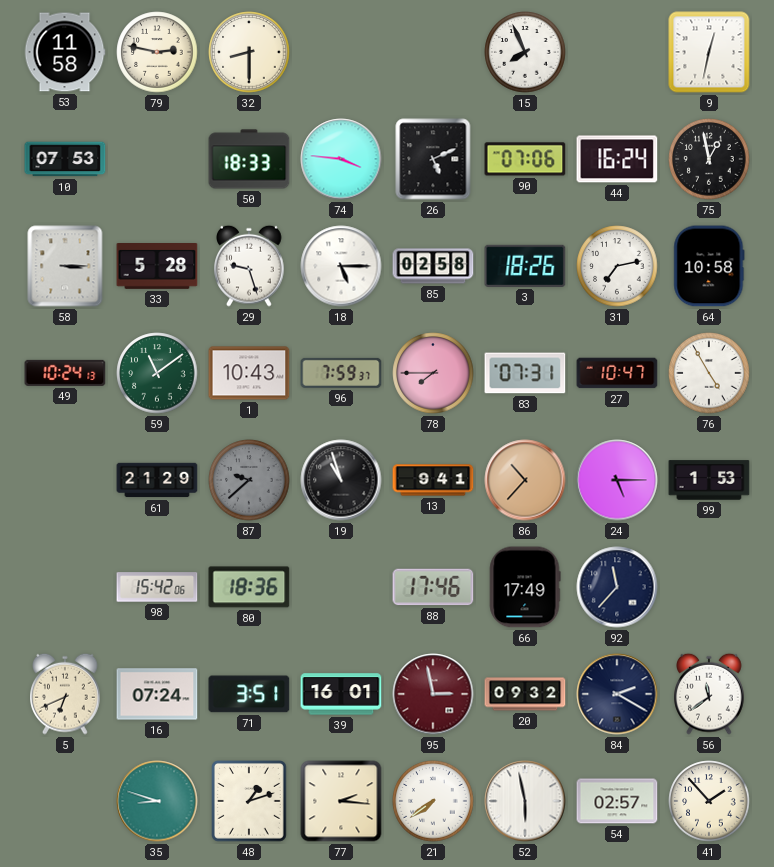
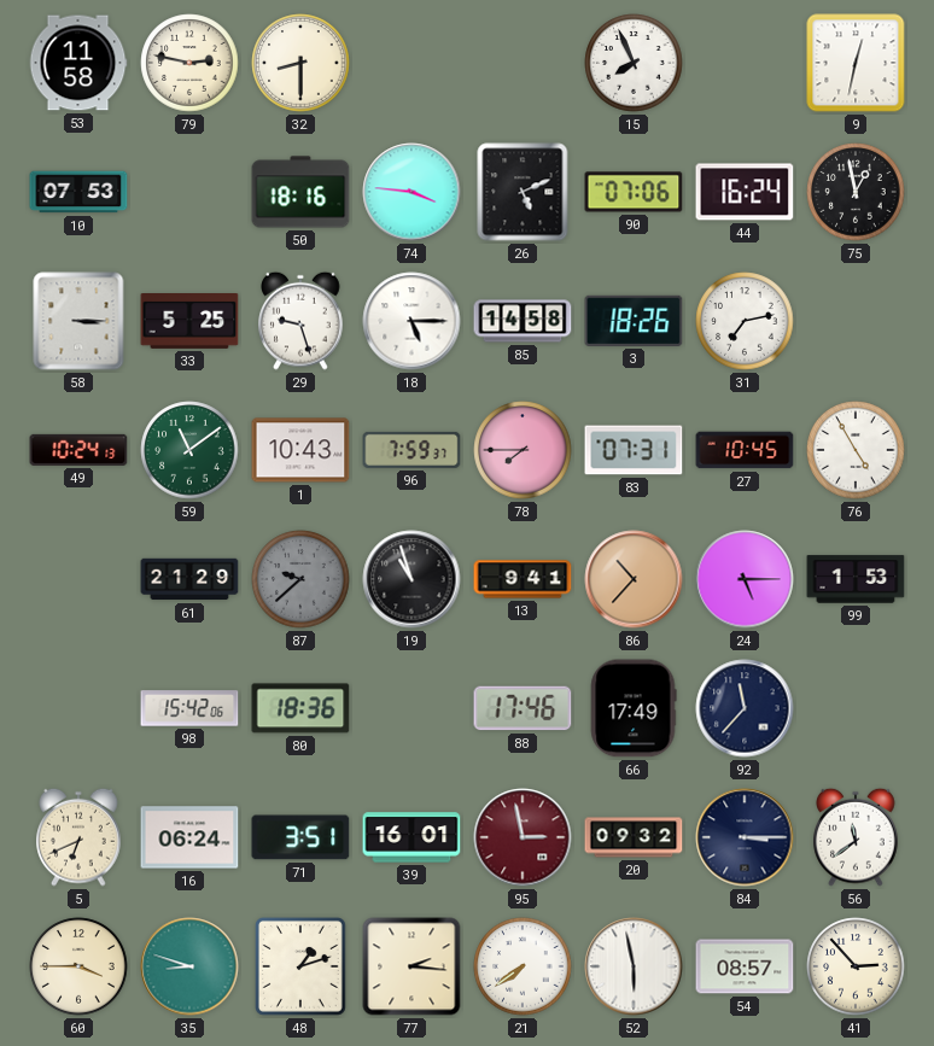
50: 18:33 -> 18:16 (300, 192)
33: 5:28 -> 5:25 (189, 322)
85: 02:58 -> 14:58 (523, 321)
64: 10:58 -> none (709, 266)
27: 10:47 -> 10:45 (745, 450)
16: 07:24 -> 06:24 (189, 837)
84: 2:20 -> 3:15 (745, 837)
60: none -> 3:45 (78, 966)
54: 02:57 -> 08:57 (745, 966)
41: 1:53 -> 2:53 (856, 966)
